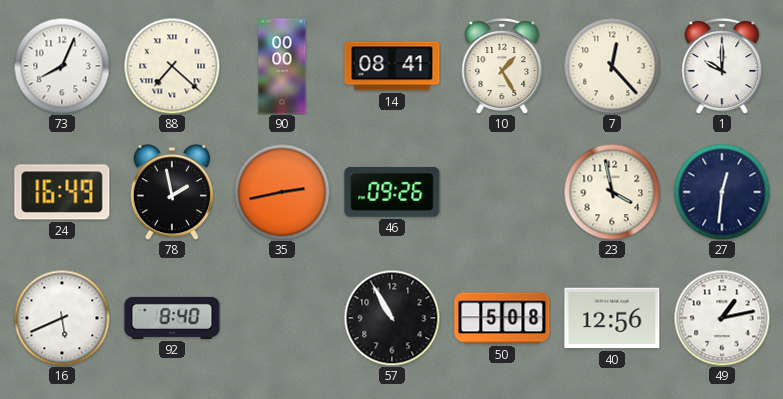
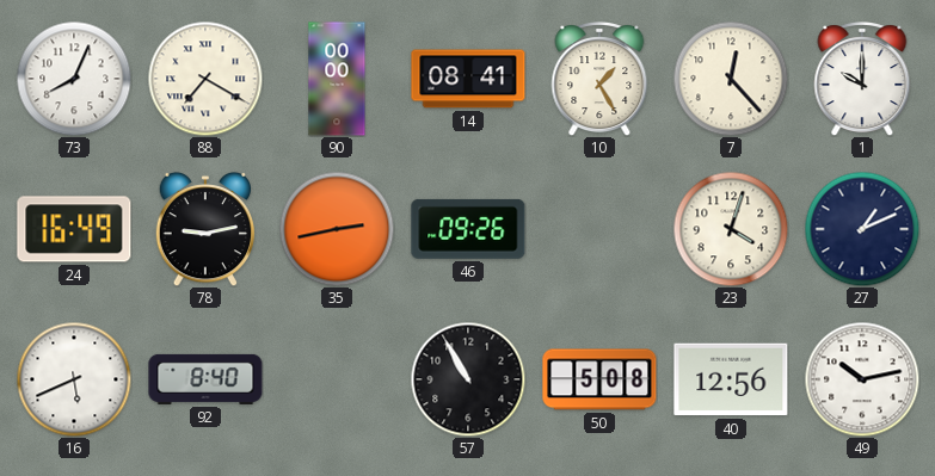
88: 7:22 -> 7:20 (205, 79)
78: 1:58 -> 9:13 (205, 229)
23: 3:58 -> 4:03 (731, 229)
27: 12:31 -> 1:11 (862, 229)
49: 1:13 -> 10:13 (862, 379)
